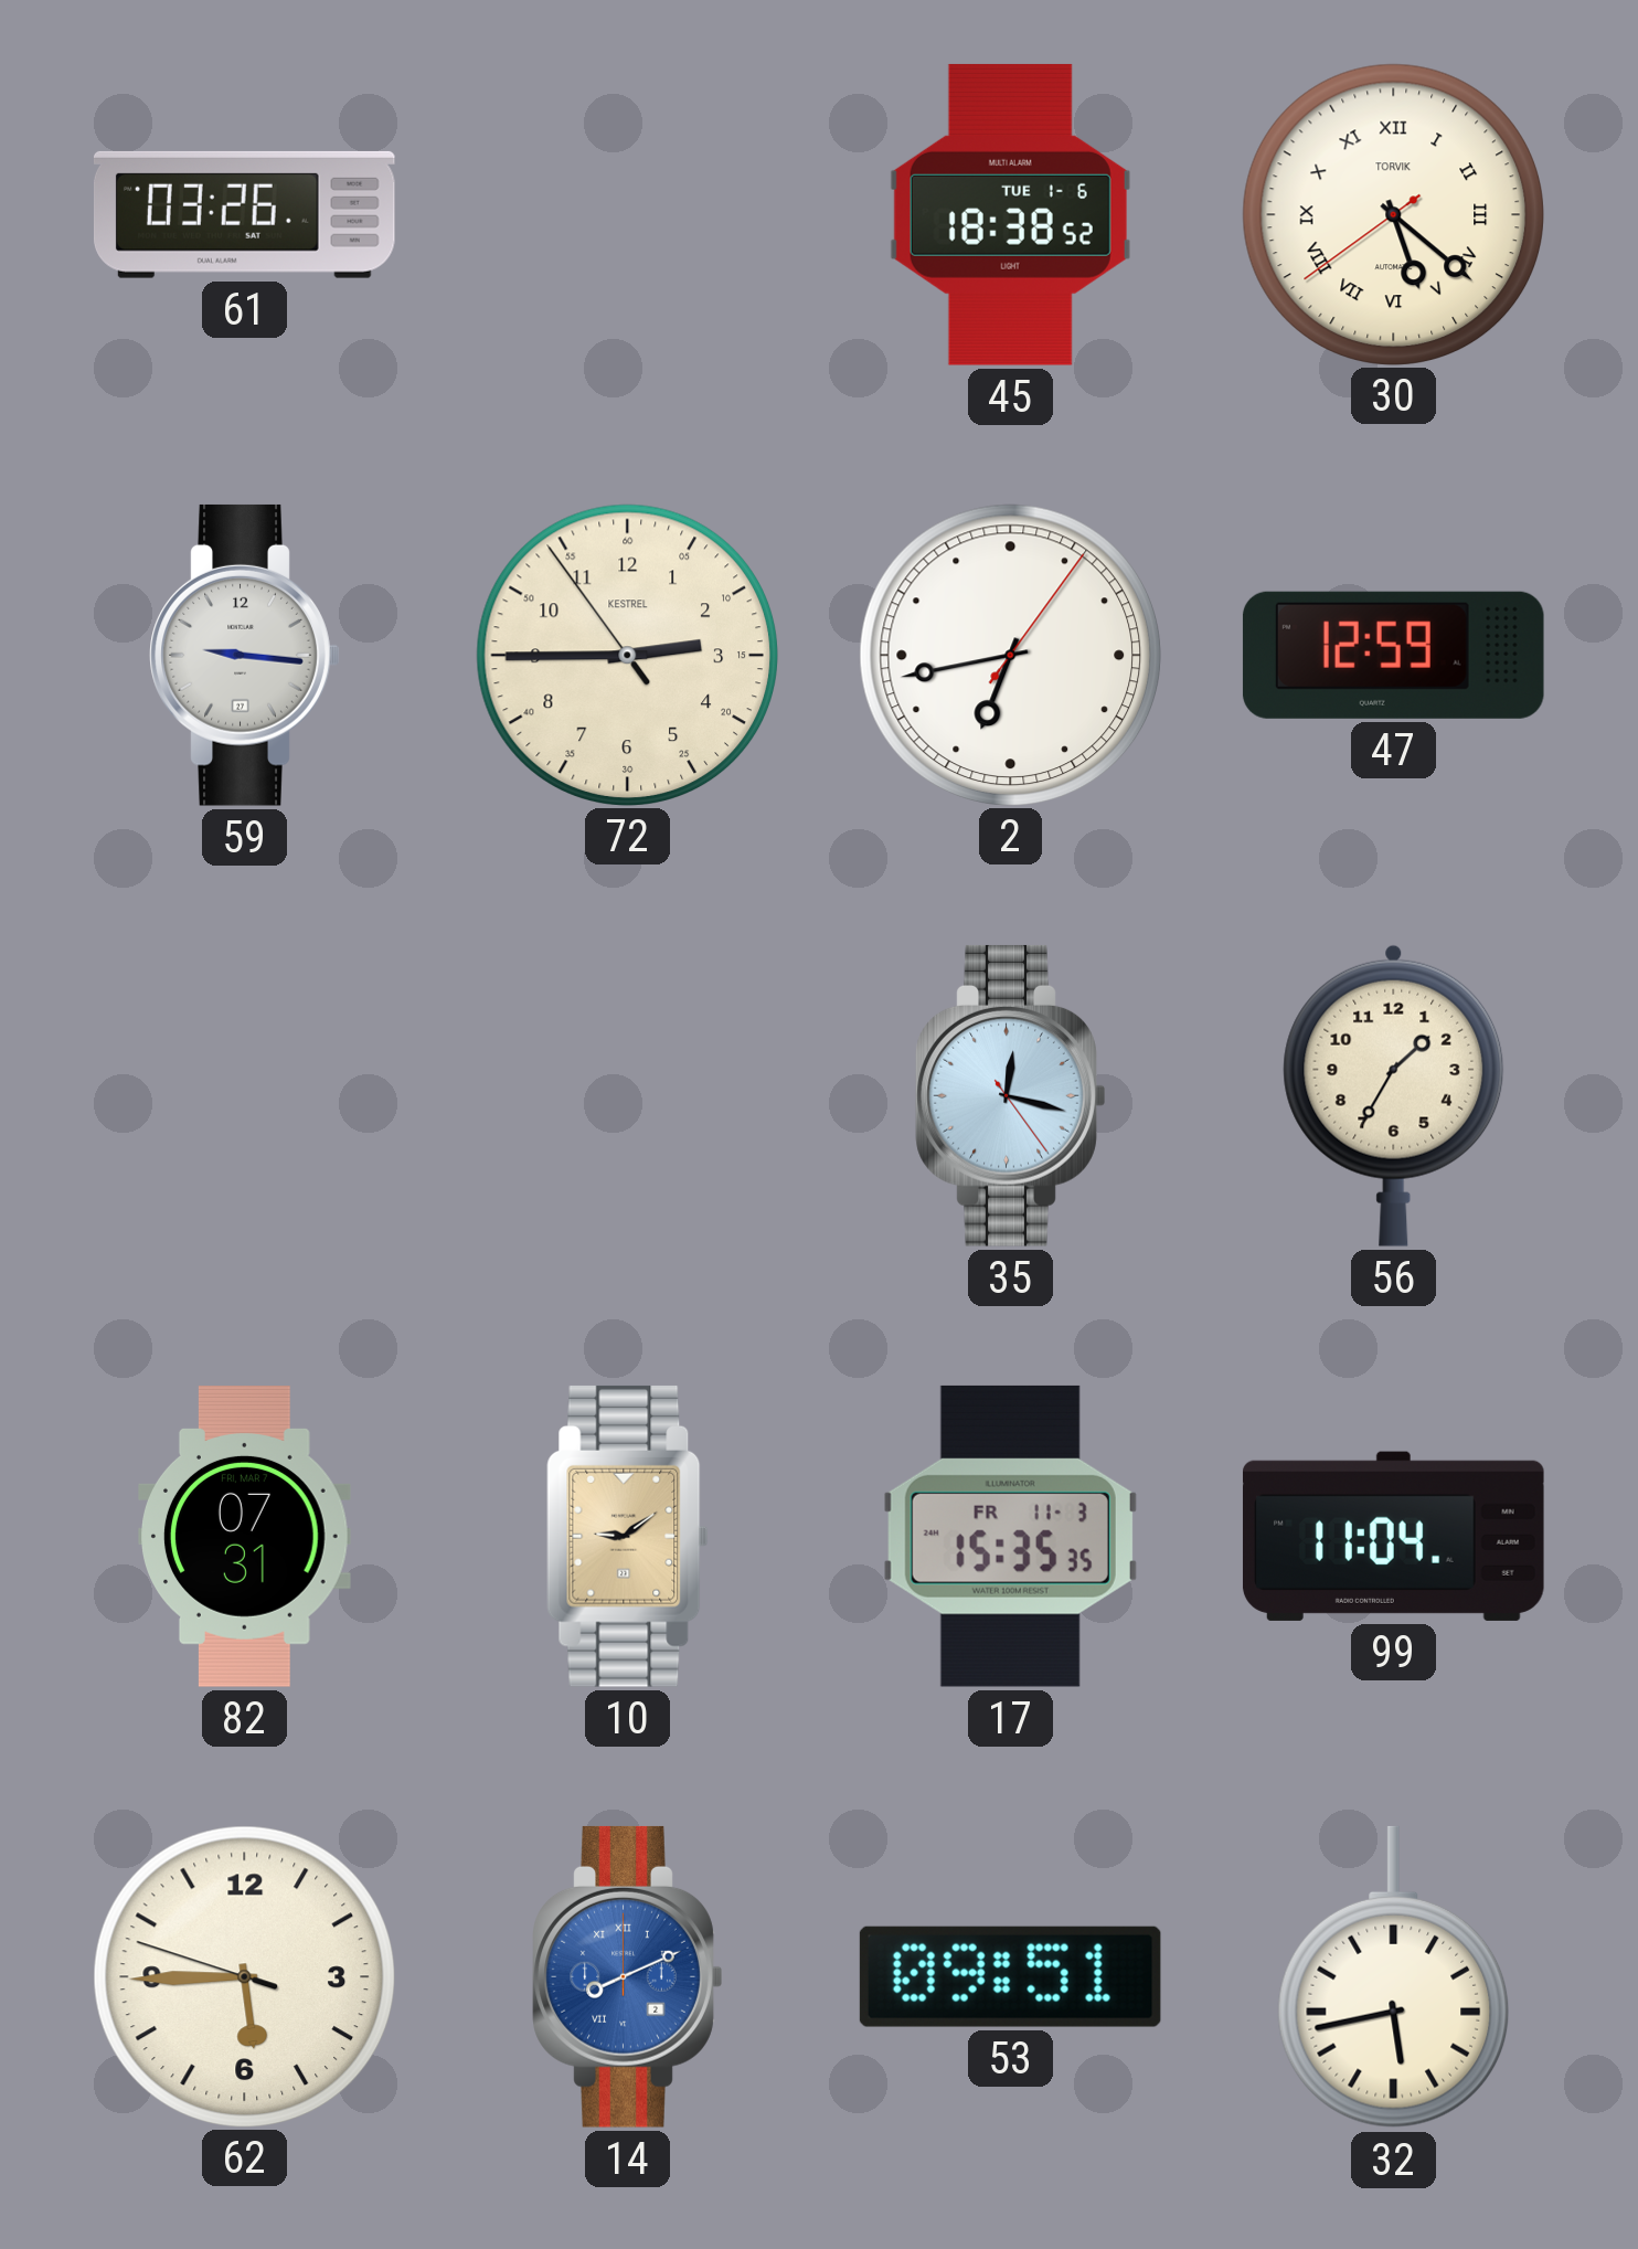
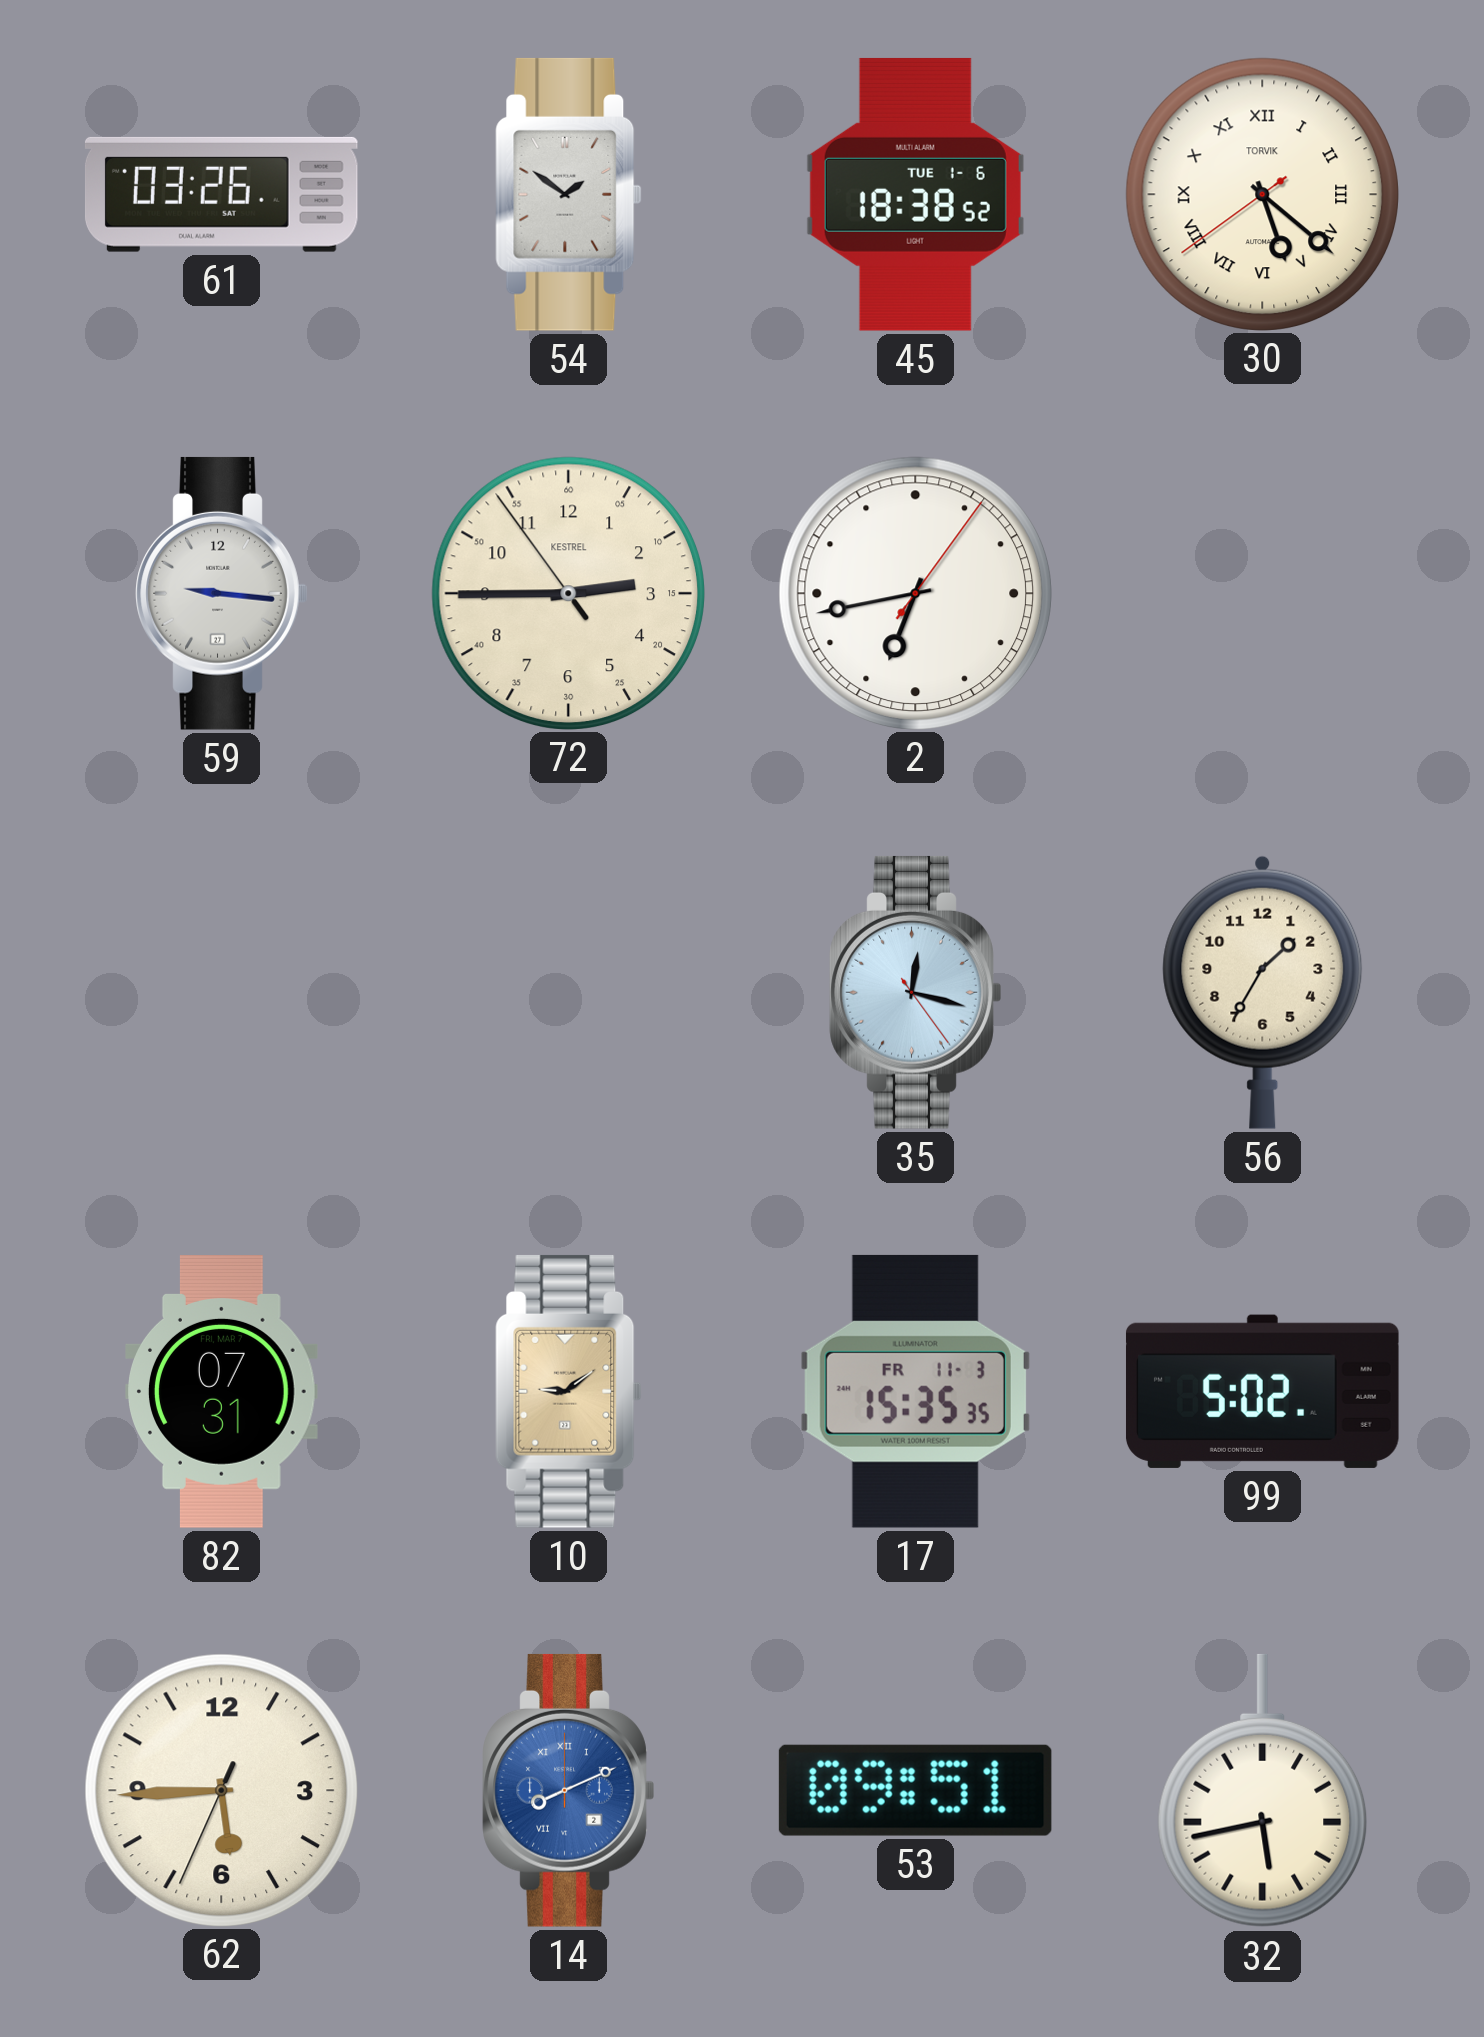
54: none -> 1:51 (569, 194)
47: 12:59 -> none (1393, 655)
99: 11:04 -> 5:02 (1262, 1391)
62: 5:44:48 -> 5:44:34 (221, 1790)
